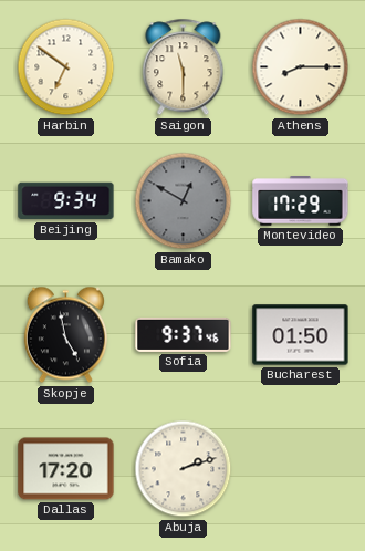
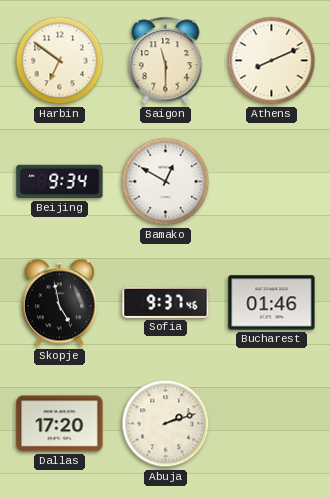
Athens: 8:15 -> 8:11 (272, 61)
Bamako dial: grey -> white (166, 182)
Montevideo: 17:29 -> none (301, 201)
Bucharest: 01:50 -> 01:46 (272, 303)
